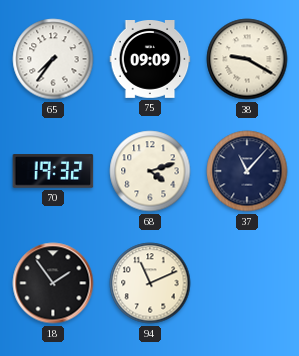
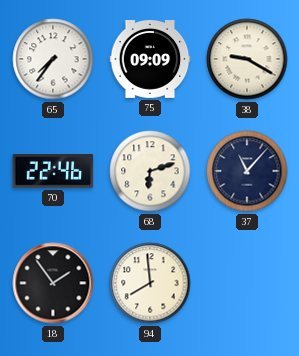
70: 19:32 -> 22:46 (53, 171)
68: 4:12 -> 6:12 (150, 171)
94: 11:11 -> 7:59 (150, 283)
